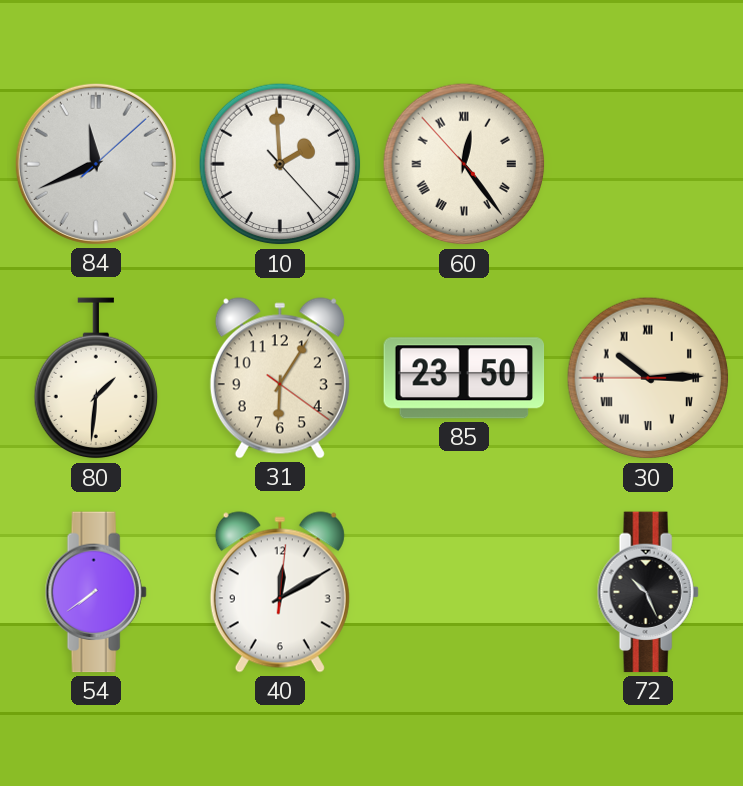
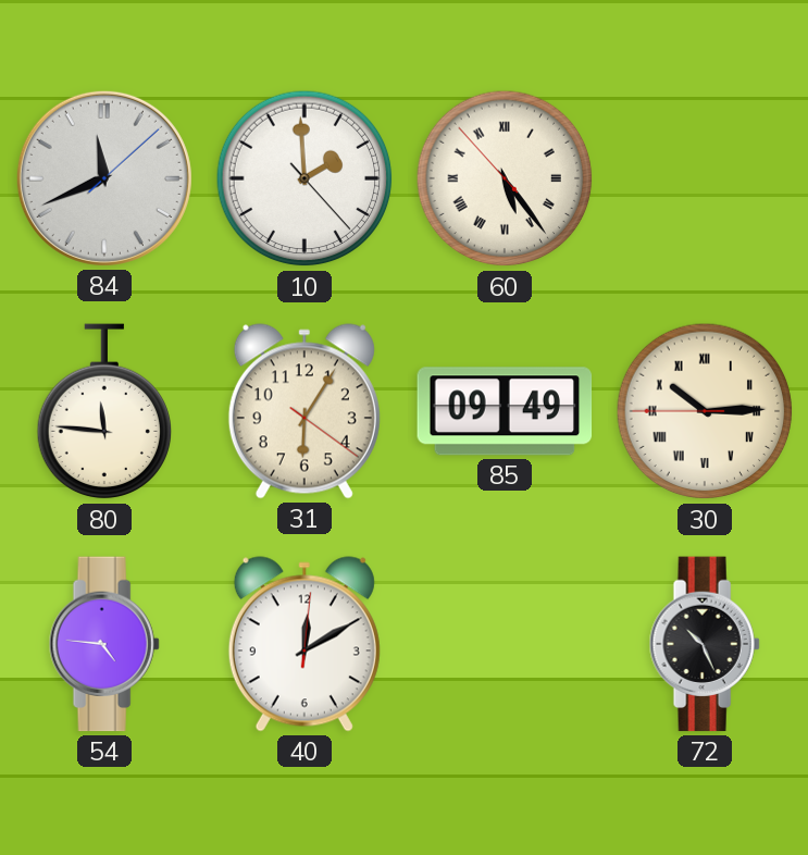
60: 12:23 -> 5:23 (505, 178)
80: 1:31 -> 11:46 (103, 412)
85: 23:50 -> 09:49 (505, 411)
54: 7:39 -> 4:46 (104, 644)
